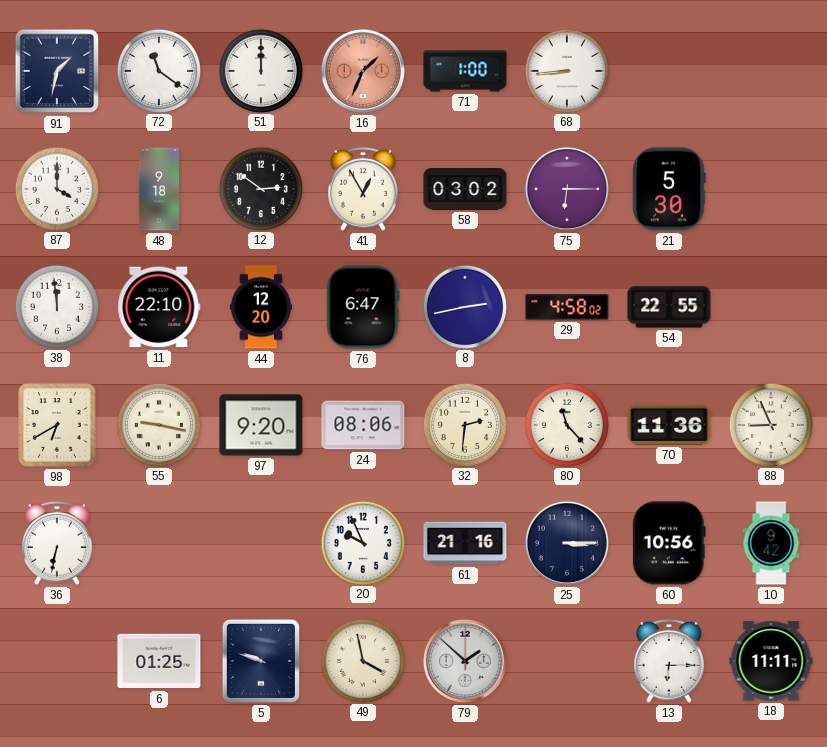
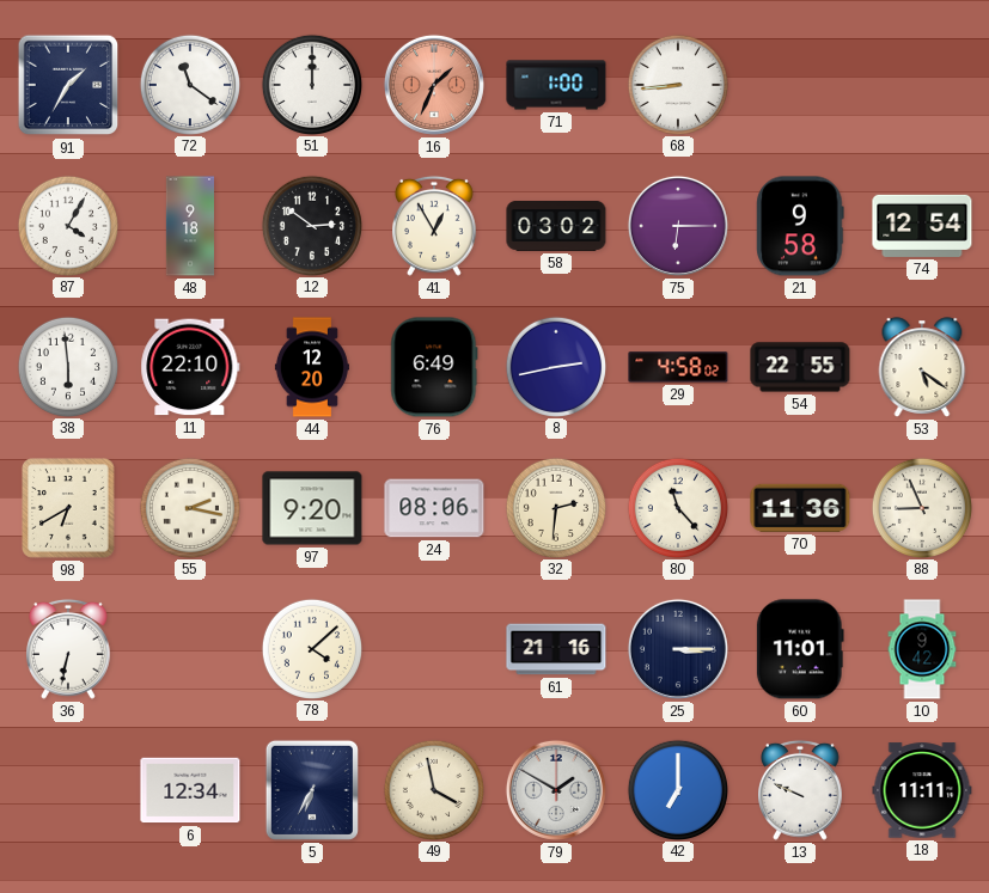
91: 1:32 -> 1:35 (68, 85)
87: 4:00 -> 4:05 (67, 225)
21: 5:30 -> 9:58 (800, 226)
74: none -> 12:54 (922, 226)
38: 11:59 -> 5:59 (67, 366)
76: 6:47 -> 6:49 (434, 367)
53: none -> 5:21 (922, 367)
55: 9:17 -> 2:17 (189, 507)
78: none -> 4:08 (311, 648)
20: 9:56 -> none (362, 542)
60: 10:56 -> 11:01 (800, 649)
6: 01:25 -> 12:34 (190, 790)
5: 9:48 -> 6:35 (312, 790)
79: 1:52 -> 1:50 (556, 790)
42: none -> 7:00 (677, 789)
13: 6:15 -> 9:49 (801, 790)
